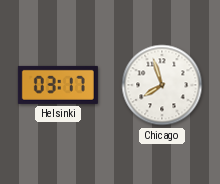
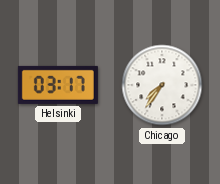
Chicago: 7:57 -> 7:36 (162, 85)
